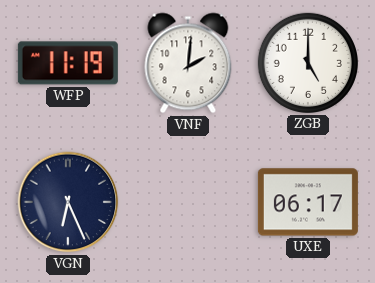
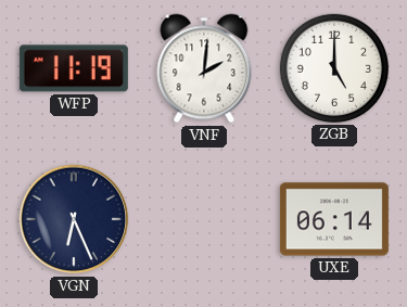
UXE: 06:17 -> 06:14 (334, 219)
